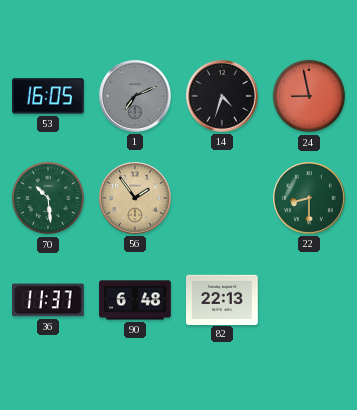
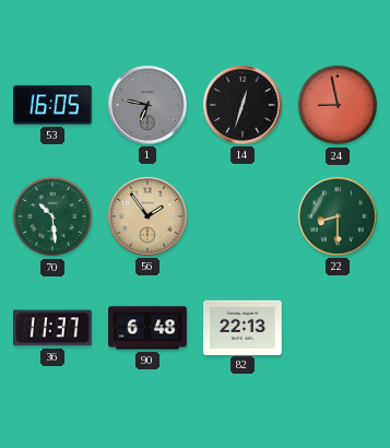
1: 7:11 -> 6:47 (149, 106)
14: 4:33 -> 12:33 (244, 106)
